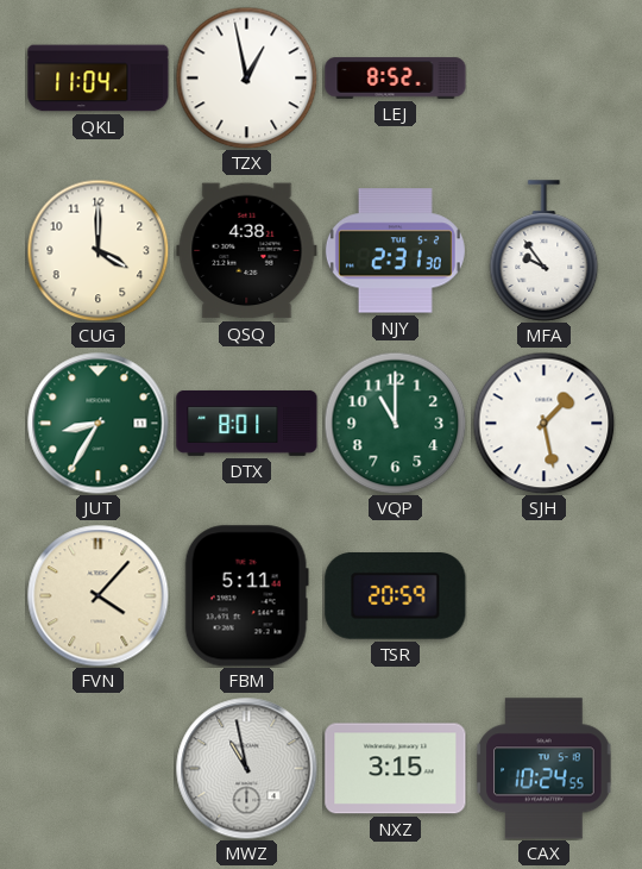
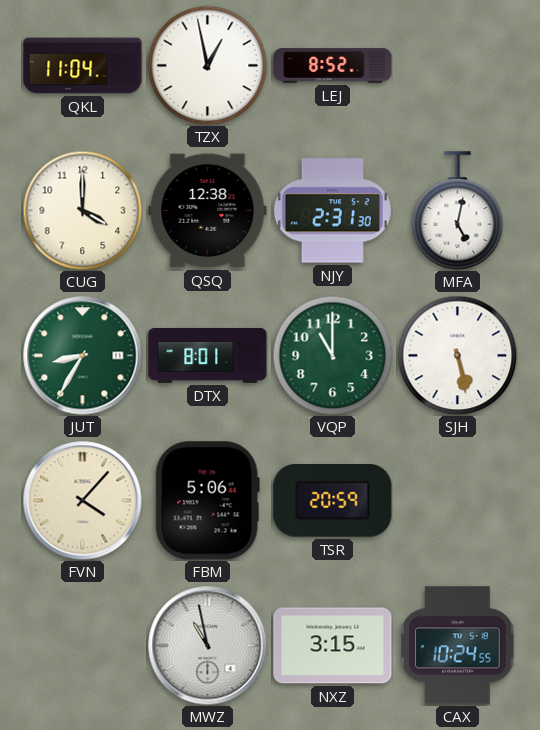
QSQ: 4:38 -> 12:38 (208, 211)
MFA: 9:54 -> 5:02 (458, 211)
SJH: 1:28 -> 5:28 (457, 355)
FBM: 5:11 -> 5:06 (207, 501)
